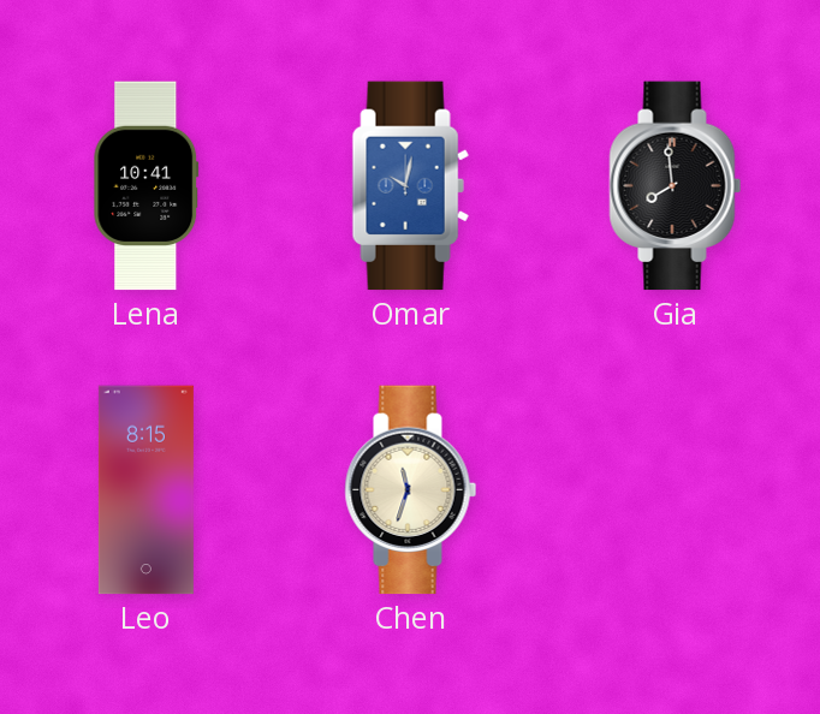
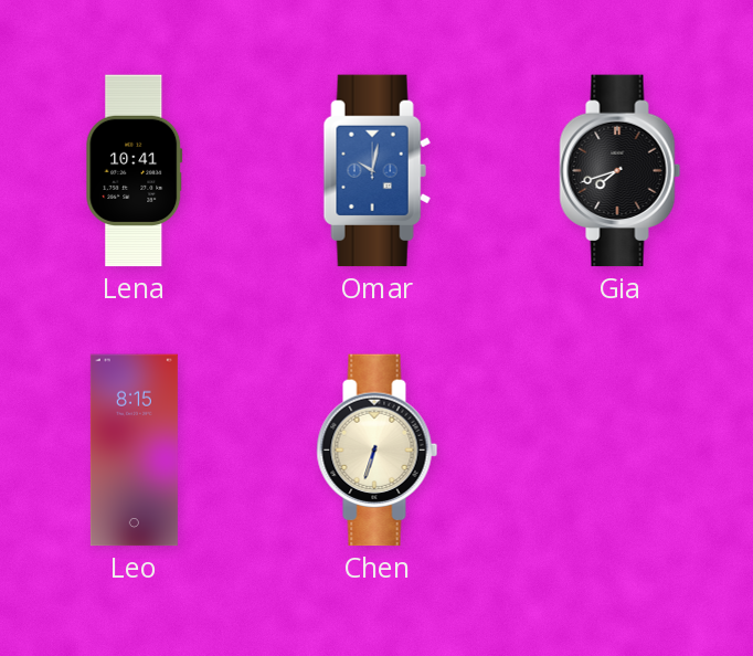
Gia: 7:59 -> 7:42 (621, 171)
Chen: 11:33 -> 6:33 (378, 451)
